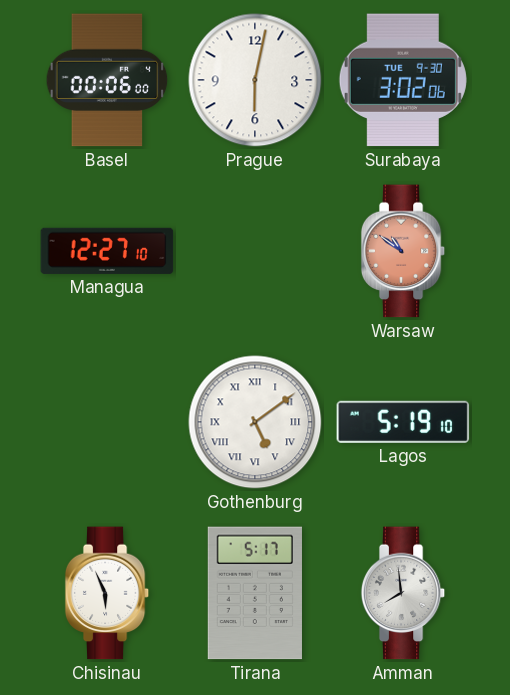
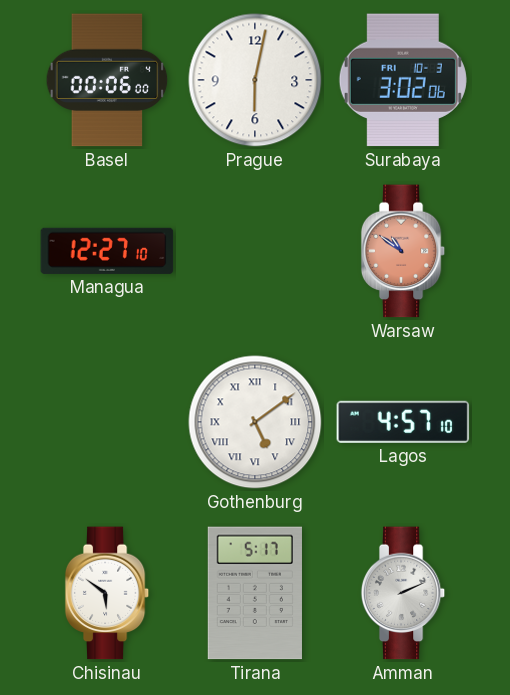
Surabaya date: TUE 9-30 -> FRI 10-3 (403, 80)
Lagos: 5:19 -> 4:57 (403, 422)
Chisinau: 5:56 -> 5:51 (107, 593)
Amman: 7:59 -> 2:11 (403, 593)
